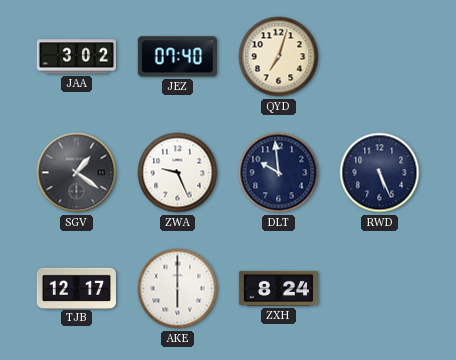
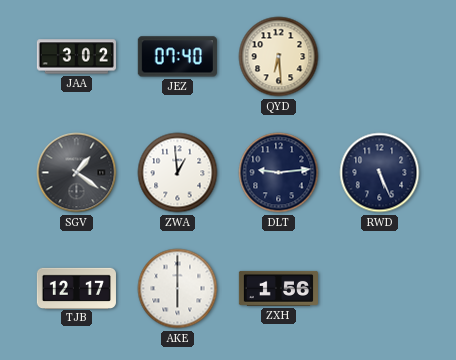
QYD: 7:03 -> 6:29 (279, 57)
ZWA: 9:26 -> 12:59 (178, 173)
DLT: 9:59 -> 9:14 (279, 173)
ZXH: 8:24 -> 1:56 (278, 288)
